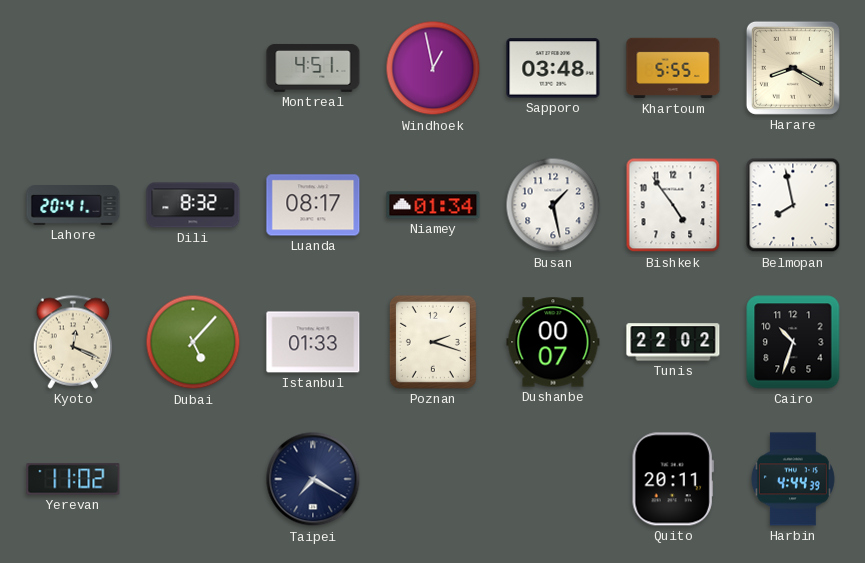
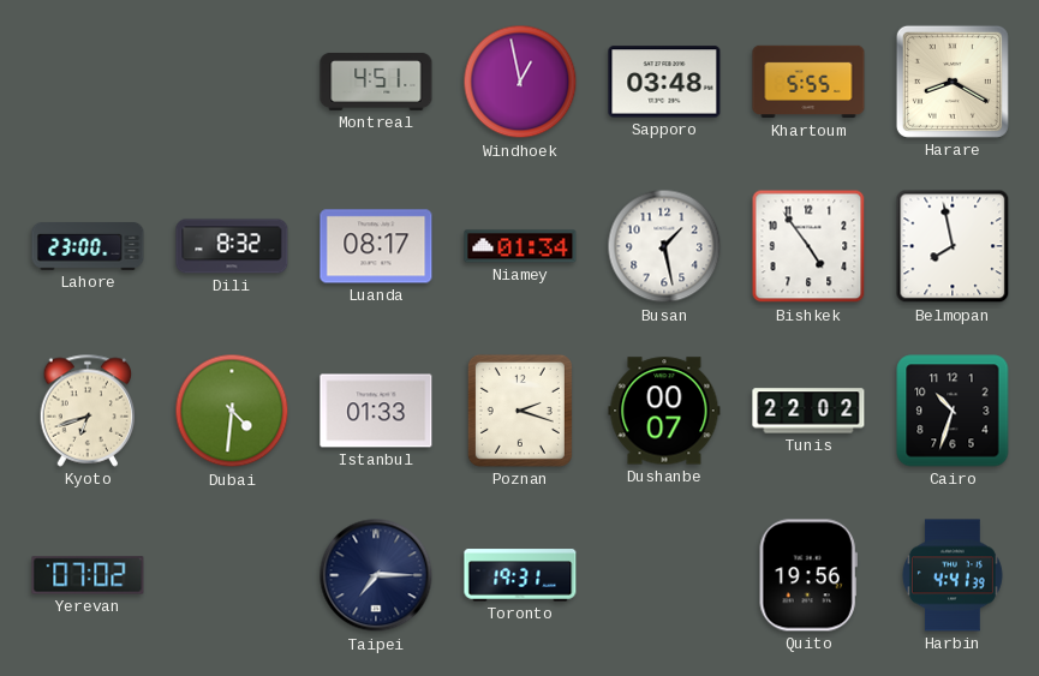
Lahore: 20:41 -> 23:00 (88, 247)
Kyoto: 12:19 -> 6:42 (88, 411)
Dubai: 5:07 -> 4:31 (232, 411)
Yerevan: 11:02 -> 07:02 (88, 575)
Taipei: 7:20 -> 7:15 (376, 575)
Toronto: none -> 19:31 (520, 575)
Quito: 20:11 -> 19:56 (808, 575)
Harbin: 4:44 -> 4:41 (953, 575)
